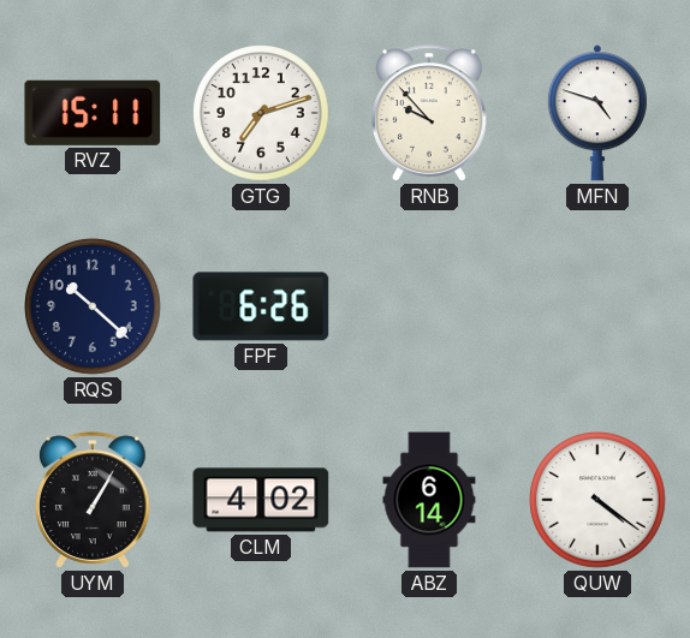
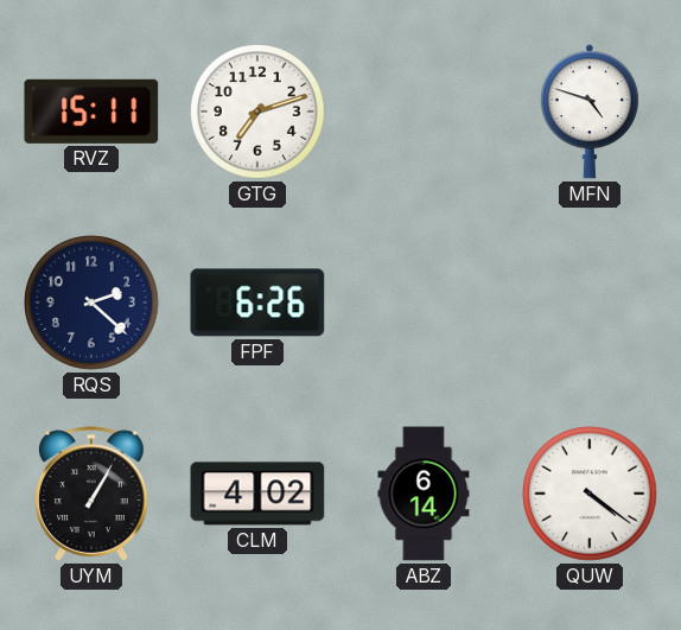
RNB: 9:53 -> none (430, 113)
RQS: 10:22 -> 2:22 (91, 303)
